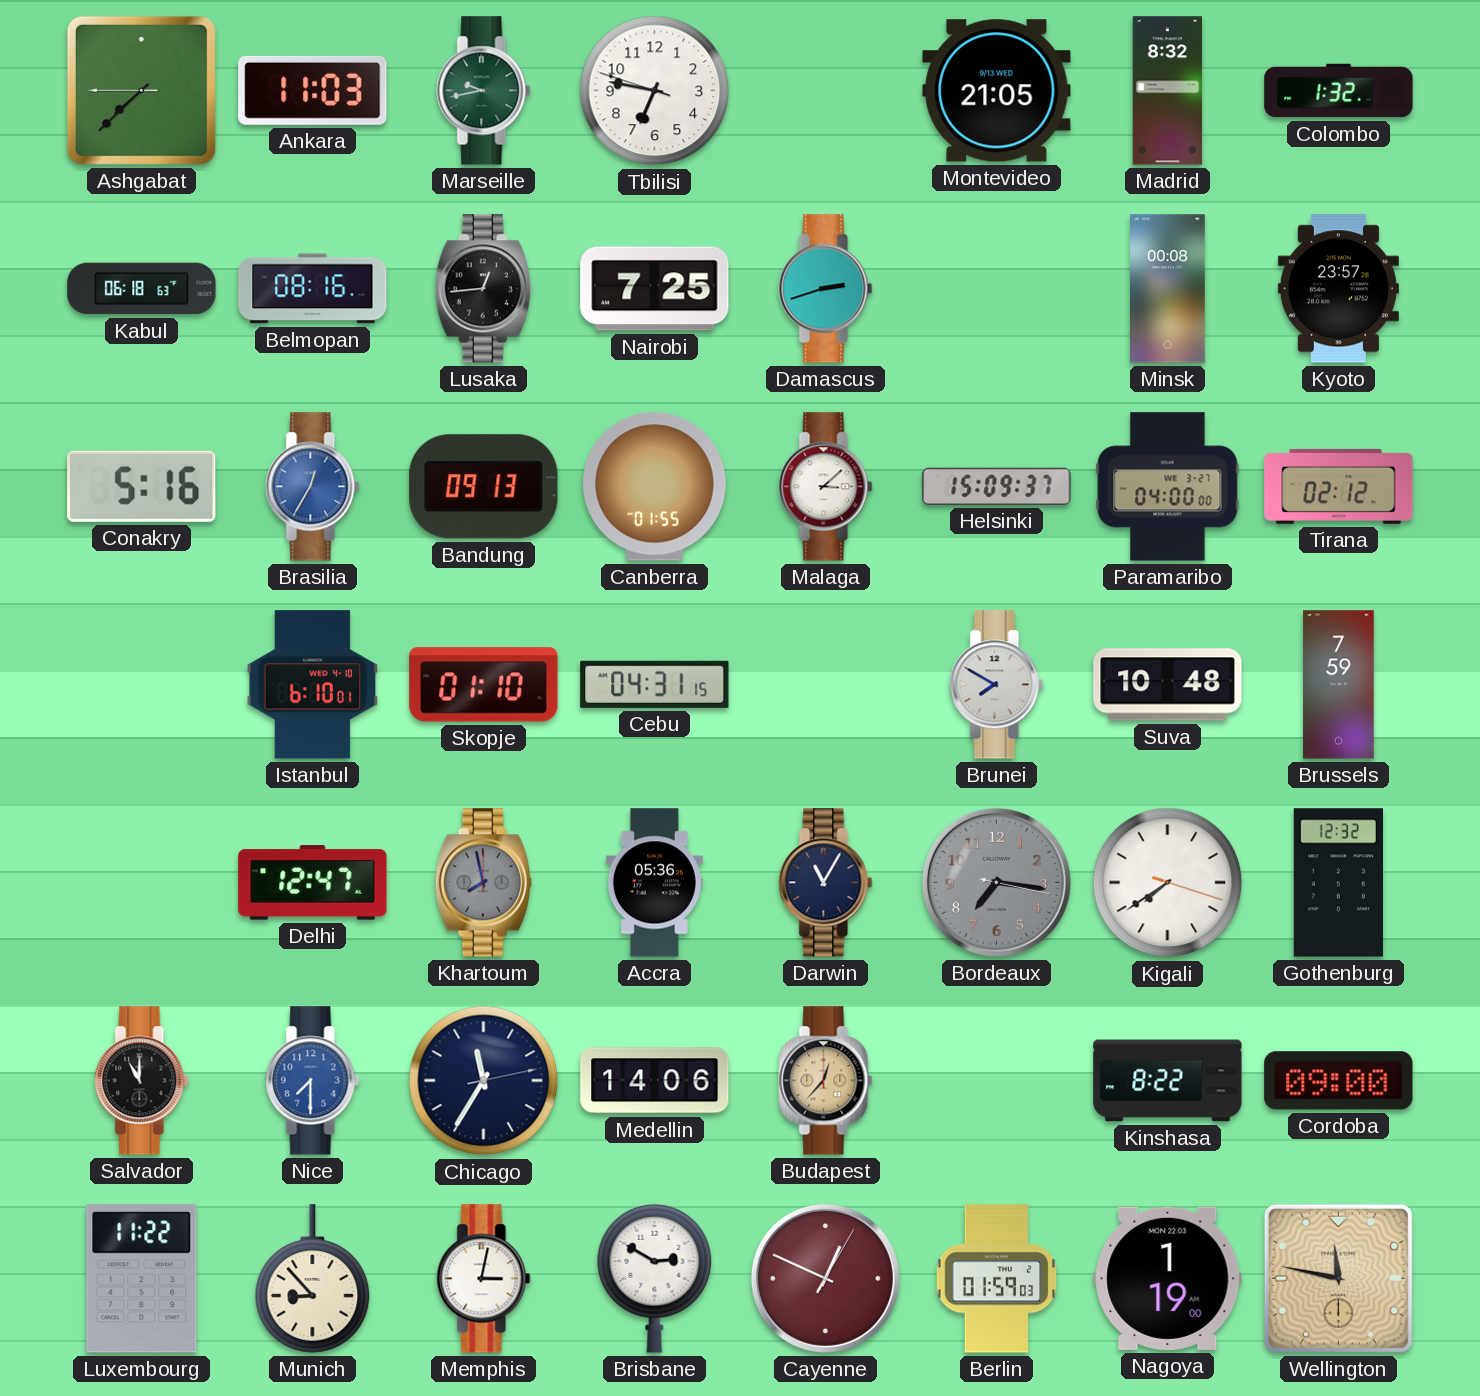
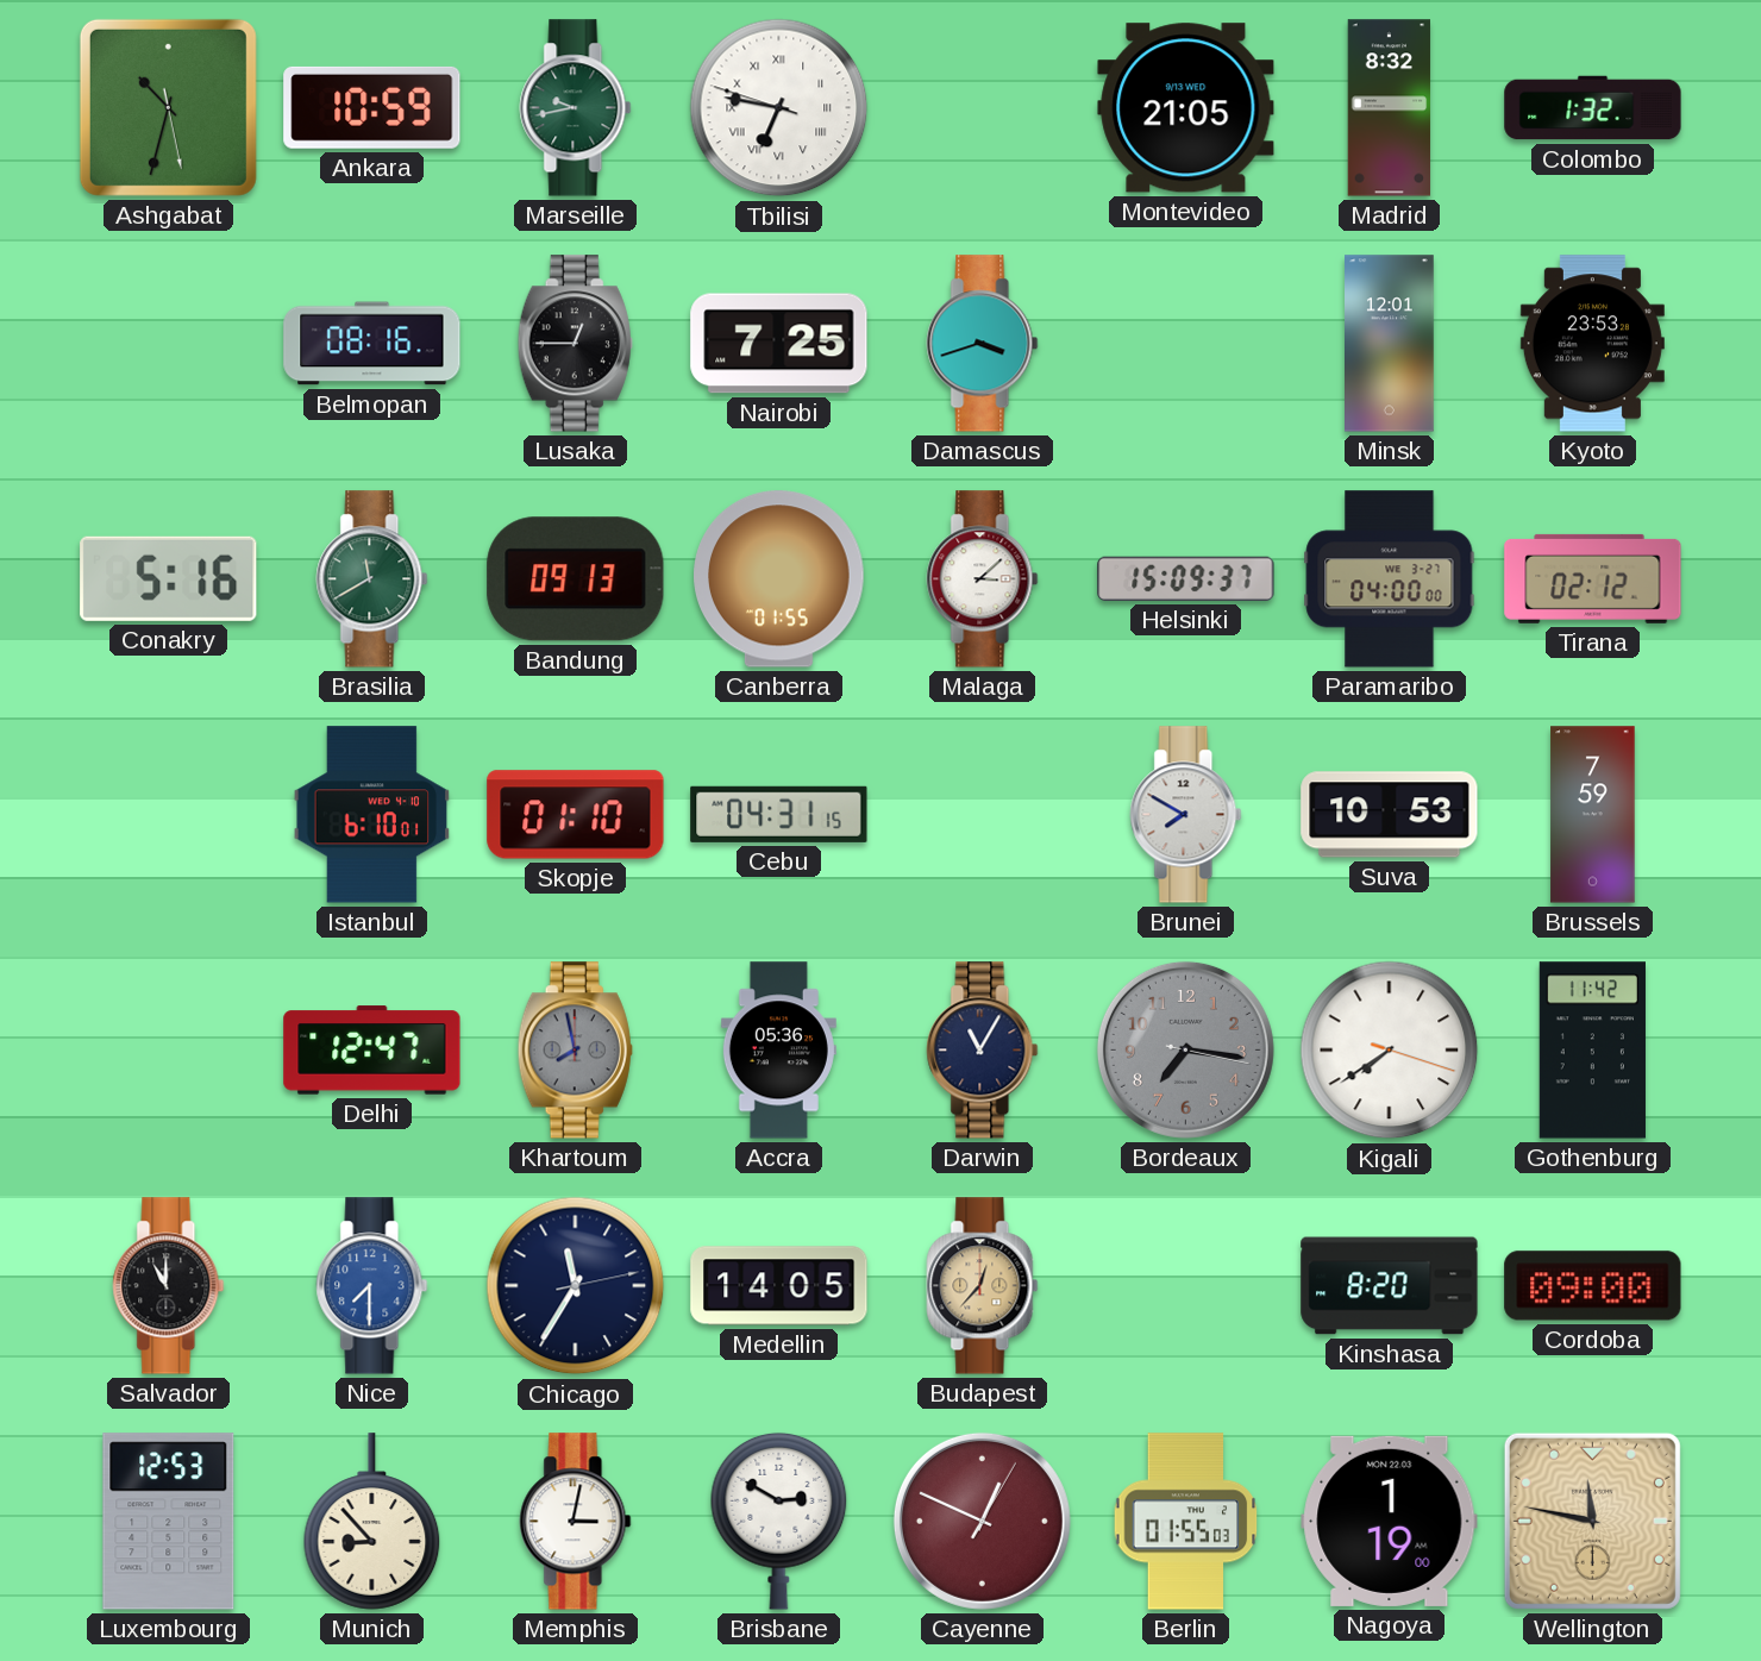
Ashgabat: 7:37 -> 10:32 (168, 107)
Ankara: 11:03 -> 10:59 (372, 107)
Tbilisi numerals: Arabic -> Roman (779, 108)
Kabul: 06:18 -> none (142, 289)
Lusaka: 12:44 -> 12:45 (575, 344)
Damascus: 2:42 -> 3:42 (983, 344)
Minsk: 00:08 -> 12:01 (1390, 344)
Kyoto: 23:57 -> 23:53 (1592, 344)
Brasilia: 12:35 -> 11:40 (372, 579)
Brasilia dial: blue -> green (372, 579)
Suva: 10:48 -> 10:53 (1390, 815)
Gothenburg: 12:32 -> 11:42 (1592, 1051)
Medellin: 14:06 -> 14:05 (779, 1286)
Kinshasa: 8:22 -> 8:20 (1390, 1286)
Luxembourg: 11:22 -> 12:53 (169, 1522)
Berlin: 01:59 -> 01:55 (1186, 1522)
